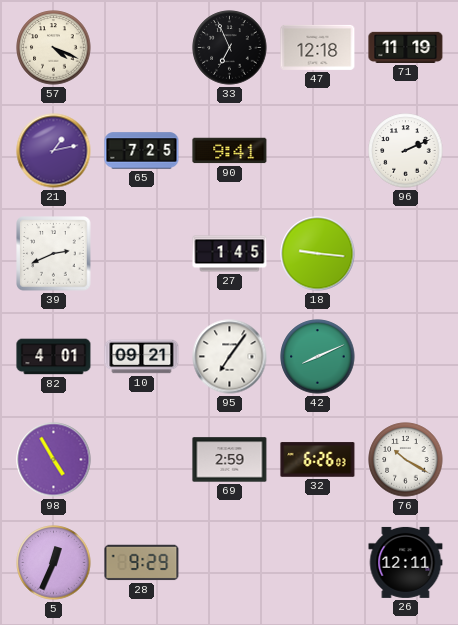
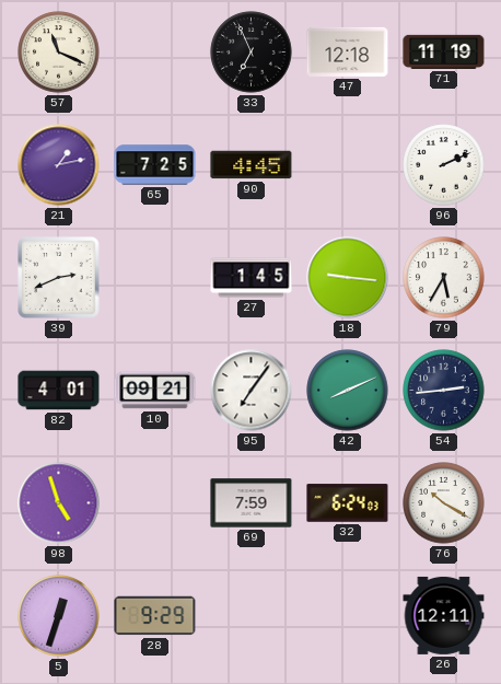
57: 4:19 -> 11:19 (59, 53)
90: 9:41 -> 4:45 (252, 165)
79: none -> 5:35 (444, 278)
54: none -> 2:44 (444, 391)
98: 4:55 -> 4:57 (59, 503)
69: 2:59 -> 7:59 (252, 503)
32: 6:26 -> 6:24 (348, 503)
5: 12:34 -> 12:33 (59, 616)
